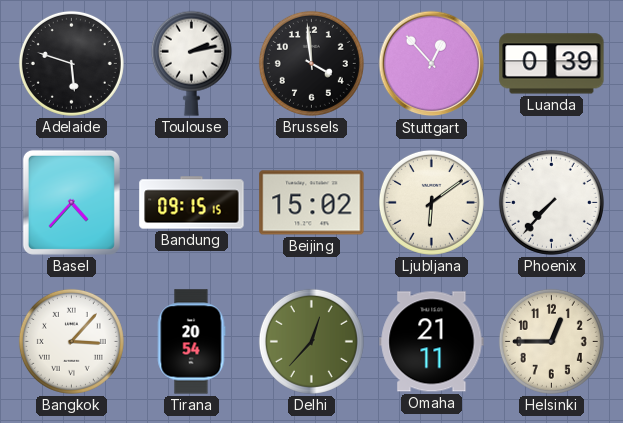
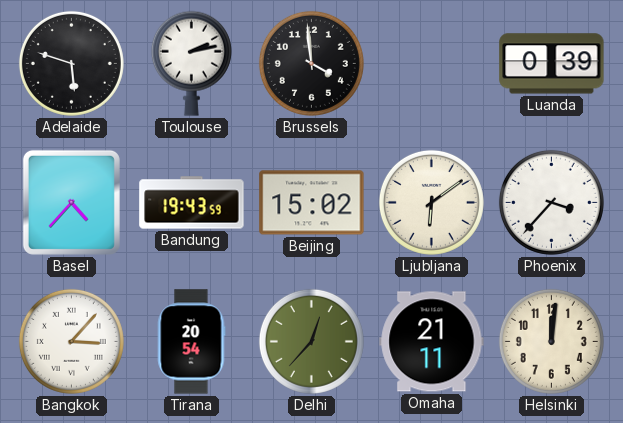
Stuttgart: 12:53 -> none (432, 64)
Bandung: 09:15 -> 19:43 (192, 203)
Phoenix: 7:37 -> 3:37 (551, 202)
Helsinki: 12:45 -> 12:01 (551, 341)
